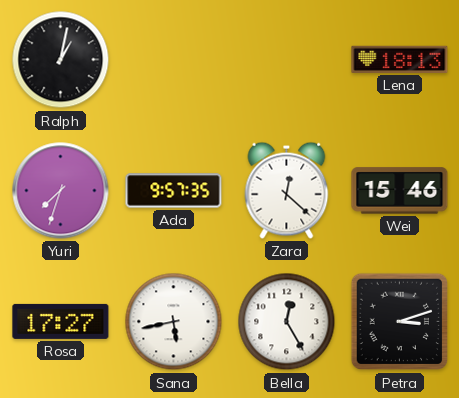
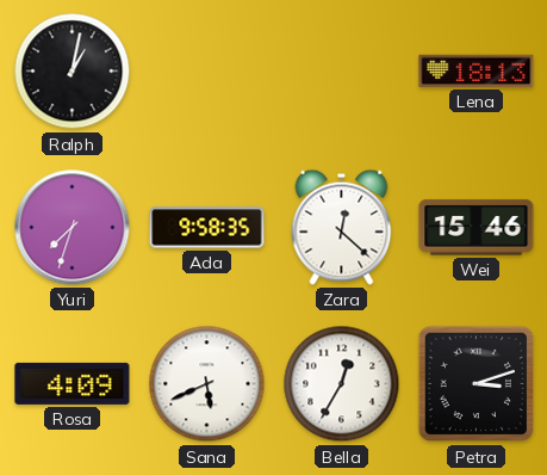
Ada: 9:57 -> 9:58 (207, 228)
Rosa: 17:27 -> 4:09 (73, 383)
Sana: 5:43 -> 5:41 (207, 384)
Bella: 12:25 -> 12:35 (342, 384)
